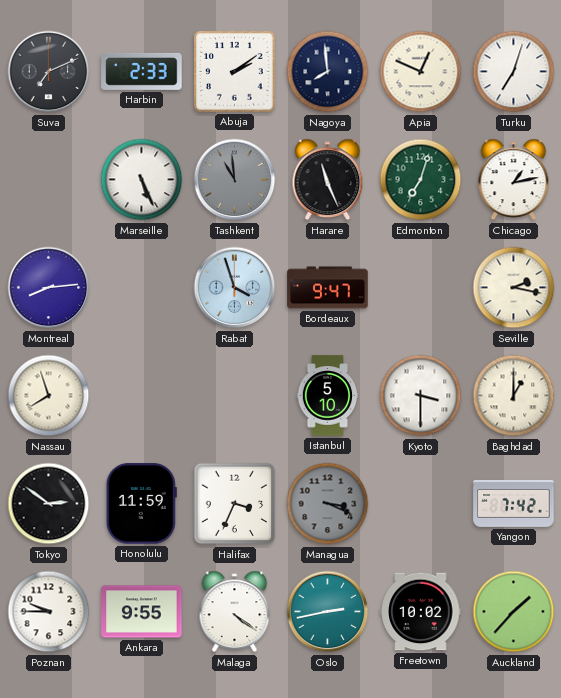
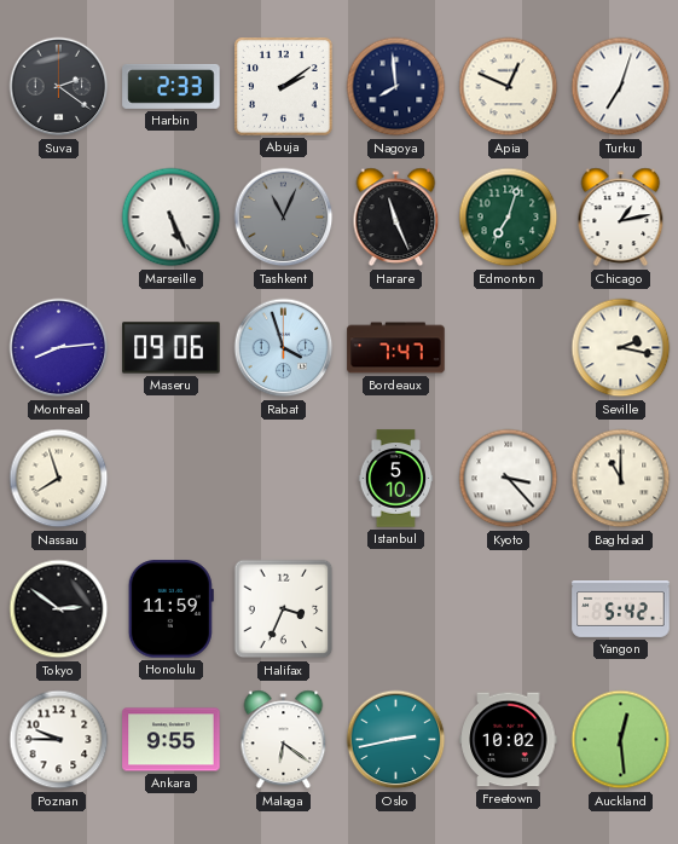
Suva: 7:11 -> 2:21 (59, 87)
Tashkent: 10:59 -> 11:04 (284, 218)
Maseru: none -> 09:06 (172, 348)
Bordeaux: 9:47 -> 7:47 (396, 348)
Kyoto: 3:30 -> 3:23 (509, 479)
Baghdad: 1:00 -> 11:00 (621, 479)
Managua: 3:19 -> none (328, 504)
Yangon: 7:42 -> 5:42 (621, 609)
Malaga: 4:21 -> 6:21 (284, 740)
Auckland: 1:37 -> 12:29 (621, 740)
